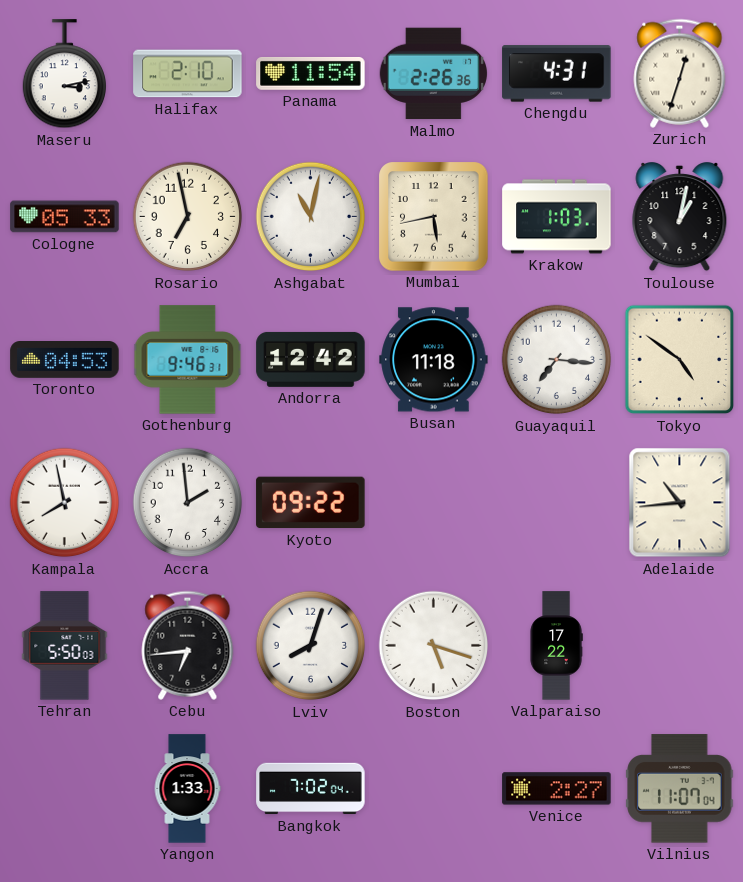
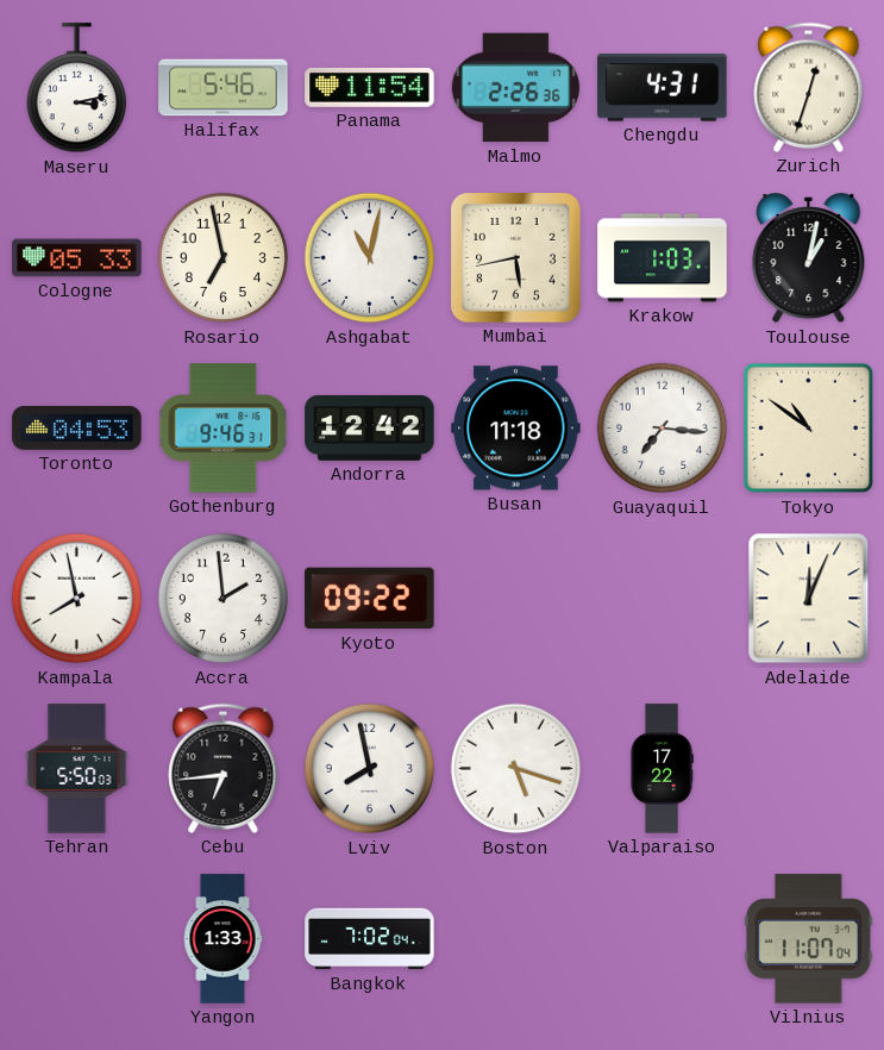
Halifax: 2:10 -> 5:46 (224, 88)
Tokyo: 4:51 -> 10:51 (809, 429)
Adelaide: 10:44 -> 12:04 (809, 599)
Lviv: 8:03 -> 7:58 (370, 769)
Venice: 2:27 -> none (557, 789)
